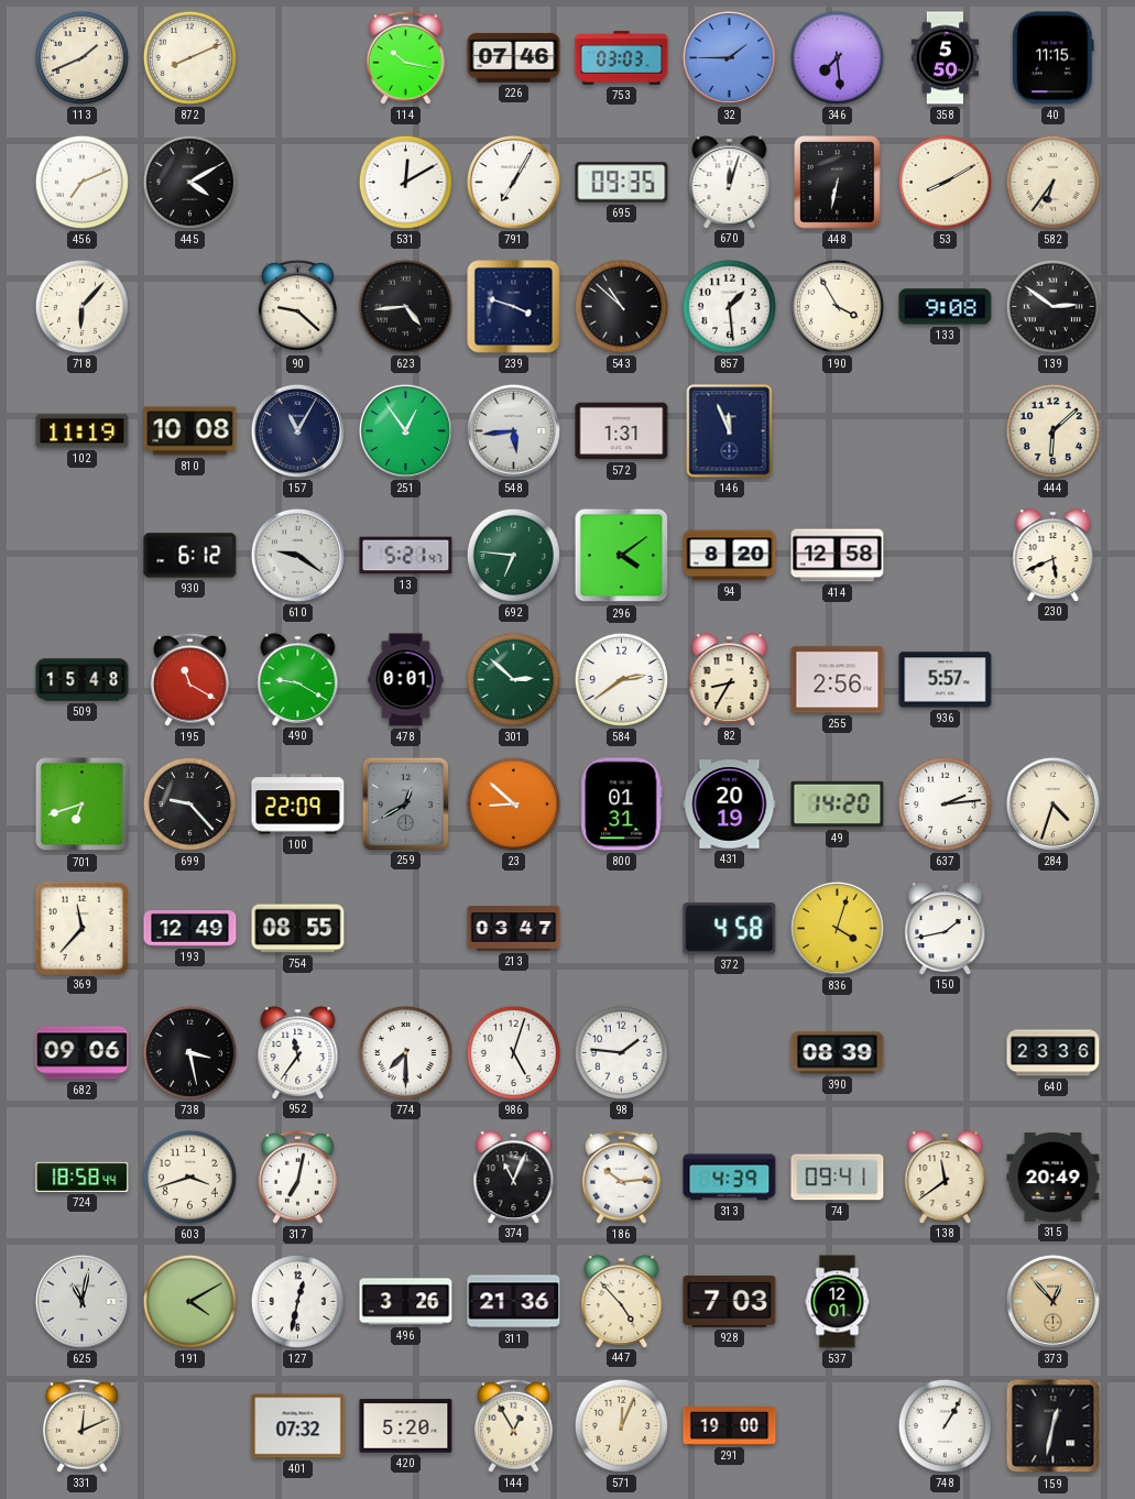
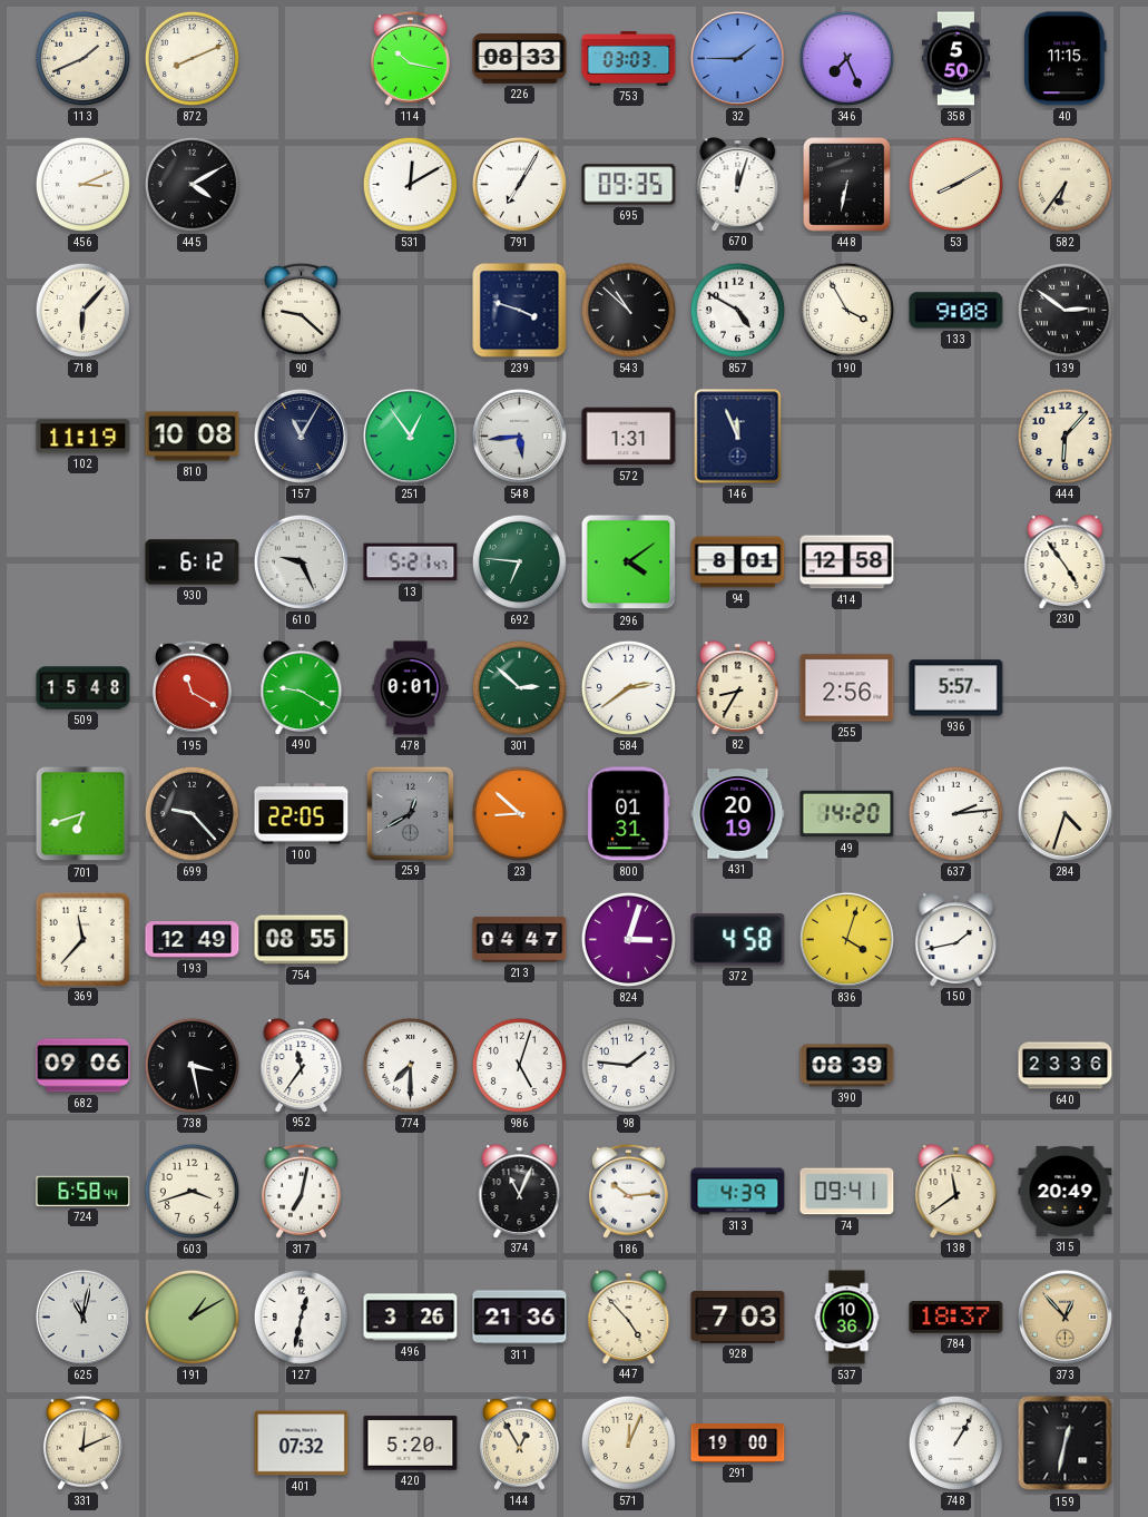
226: 07:46 -> 08:33 (520, 58)
346: 7:29 -> 7:26 (846, 58)
456: 7:11 -> 3:11 (82, 184)
623: 4:44 -> none (405, 306)
857: 1:29 -> 4:50 (737, 310)
444: 6:08 -> 6:07 (1064, 435)
610: 9:21 -> 9:26 (301, 561)
94: 8:20 -> 8:01 (738, 562)
230: 5:41 -> 4:54 (1066, 561)
100: 22:09 -> 22:05 (302, 814)
213: 03:47 -> 04:47 (520, 940)
824: none -> 3:03 (628, 939)
724: 18:58 -> 6:58 (84, 1191)
191: 4:10 -> 1:10 (192, 1317)
537: 12:01 -> 10:36 (847, 1318)
784: none -> 18:37 (956, 1318)
